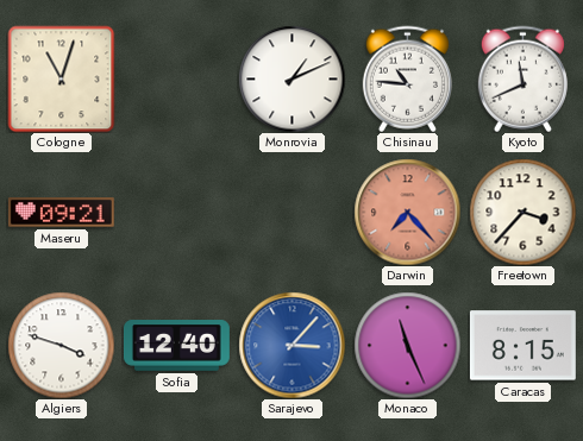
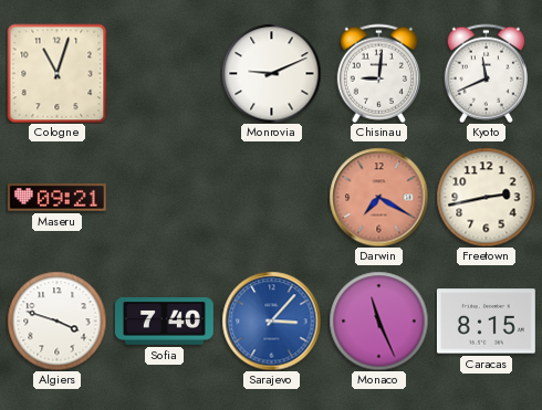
Monrovia: 1:11 -> 9:11 (271, 73)
Chisinau: 10:46 -> 9:01 (378, 73)
Darwin: 7:23 -> 7:20 (378, 197)
Freetown: 3:37 -> 2:43 (486, 197)
Sofia: 12:40 -> 7:40 (164, 322)
